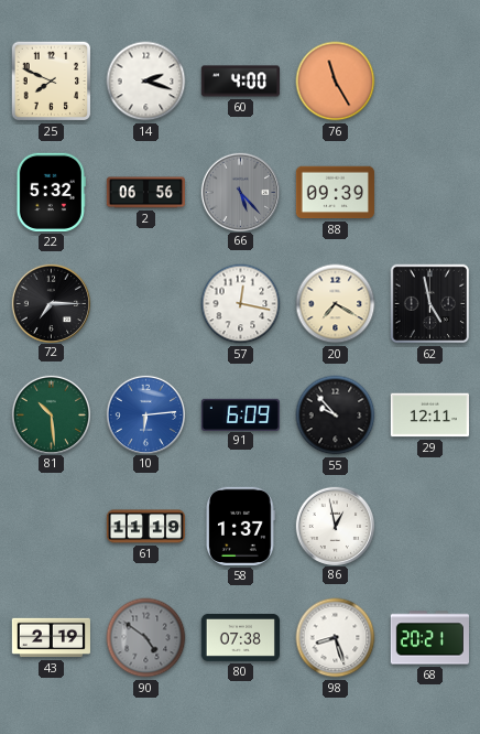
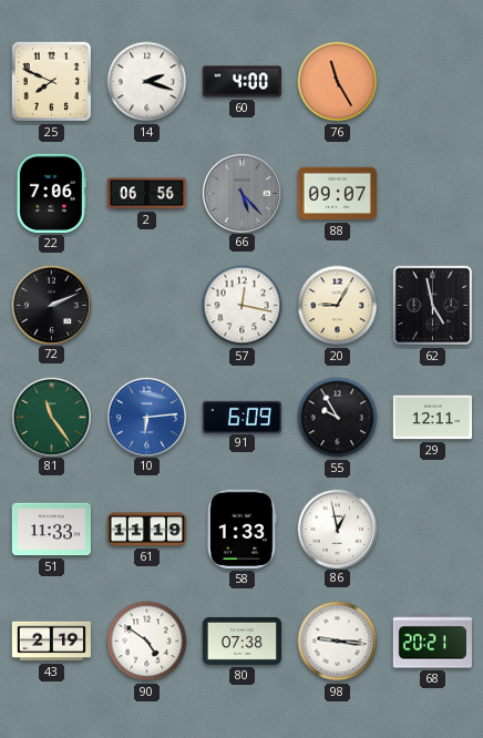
22: 5:32 -> 7:06 (51, 193)
88: 09:39 -> 09:07 (337, 194)
72: 7:15 -> 2:11 (51, 305)
20: 7:20 -> 9:05 (338, 306)
81: 10:29 -> 11:24 (51, 417)
55: 9:53 -> 9:55 (338, 418)
51: none -> 11:33 (51, 530)
58: 1:37 -> 1:33 (243, 529)
90 dial: grey -> white (147, 642)
98: 8:27 -> 9:16 (338, 642)
